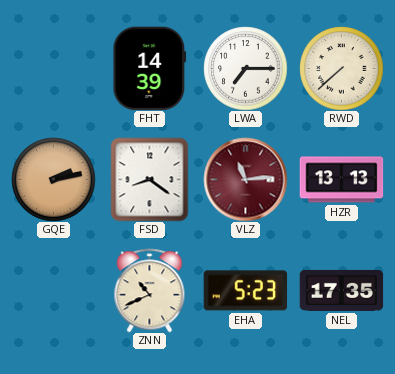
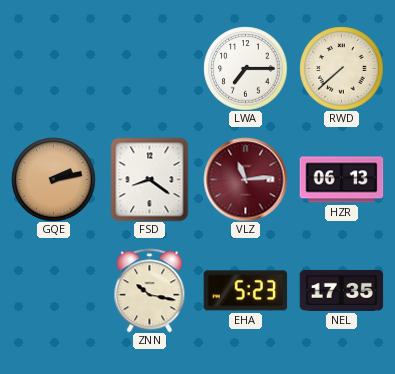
FHT: 14:39 -> none (150, 68)
HZR: 13:13 -> 06:13 (341, 180)
ZNN: 10:41 -> 10:17 (150, 290)
